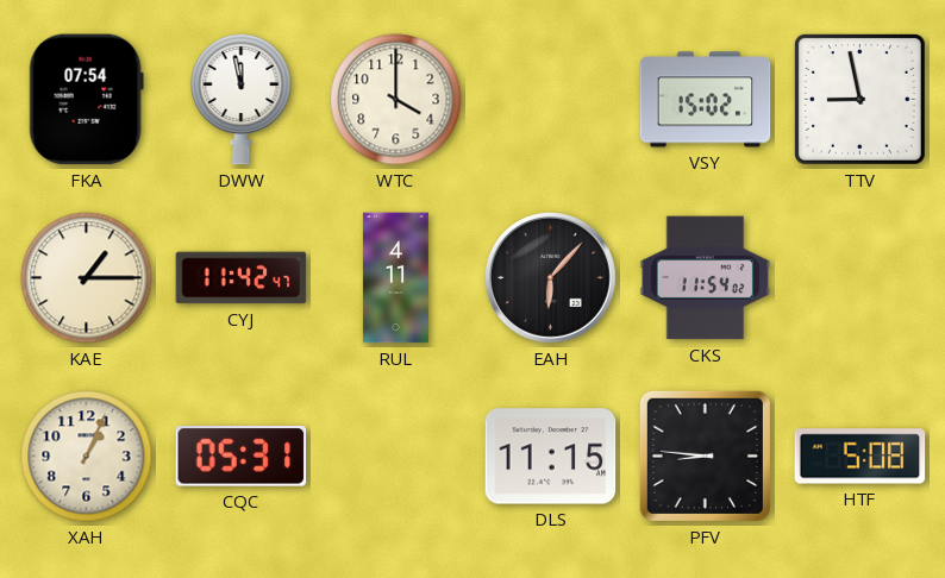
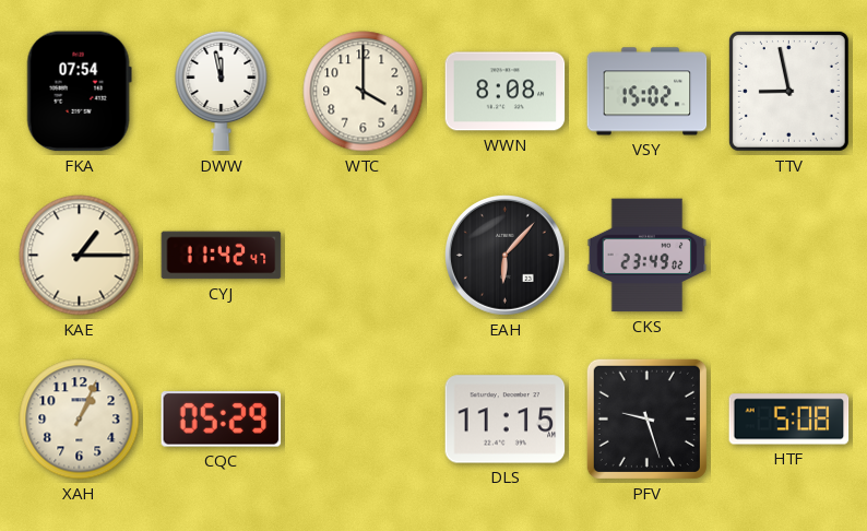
WWN: none -> 8:08 (506, 92)
RUL: 4:11 -> none (395, 278)
CKS: 11:54 -> 23:49 (648, 256)
CQC: 05:31 -> 05:29 (222, 420)
PFV: 8:46 -> 9:27 (646, 418)
